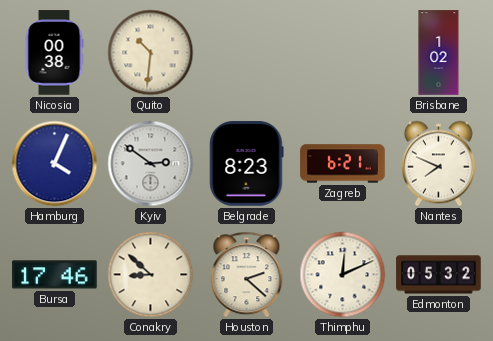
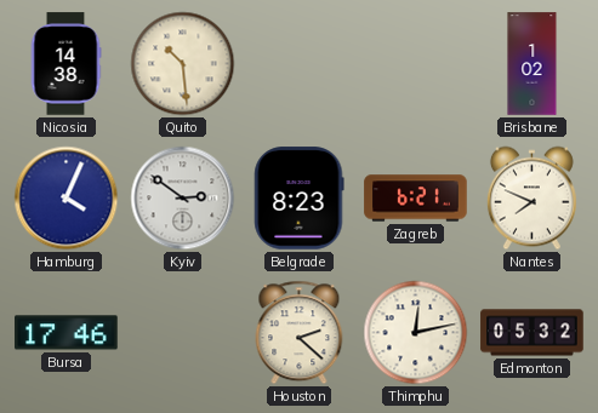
Nicosia: 00:38 -> 14:38 (66, 64)
Quito: 10:31 -> 10:29 (183, 64)
Conakry: 8:52 -> none (151, 275)
Thimphu: 12:11 -> 12:13 (416, 333)
